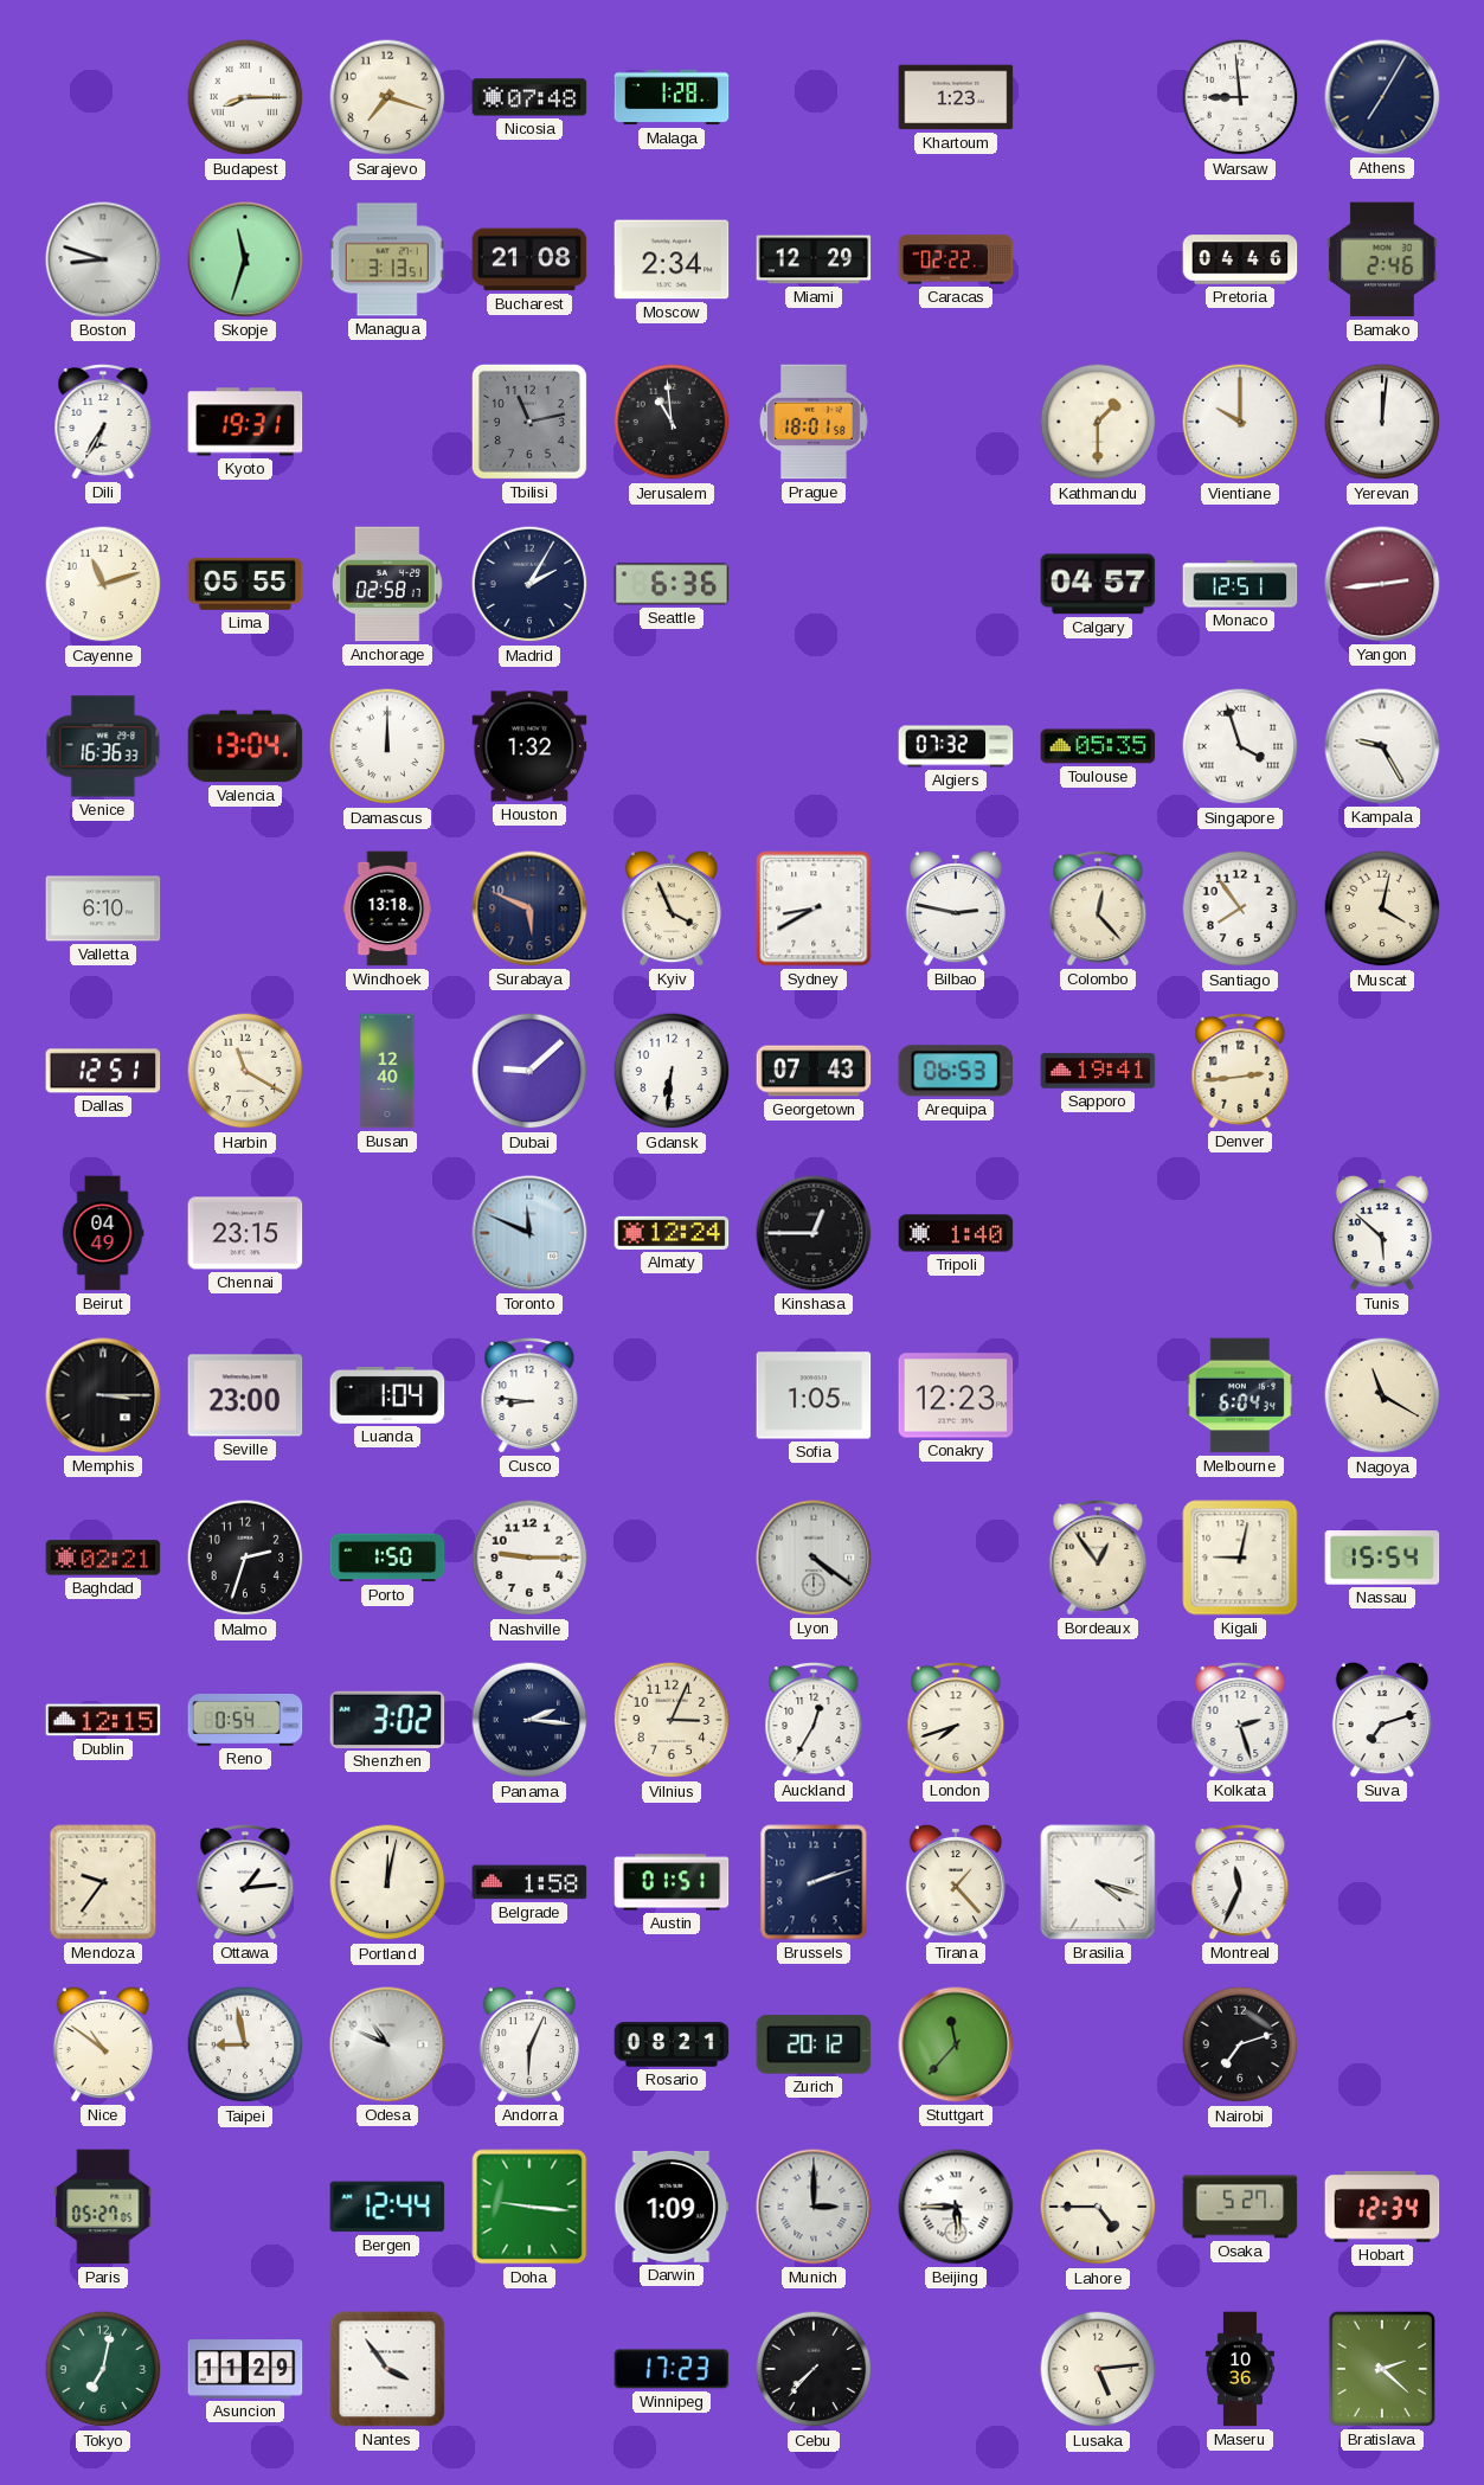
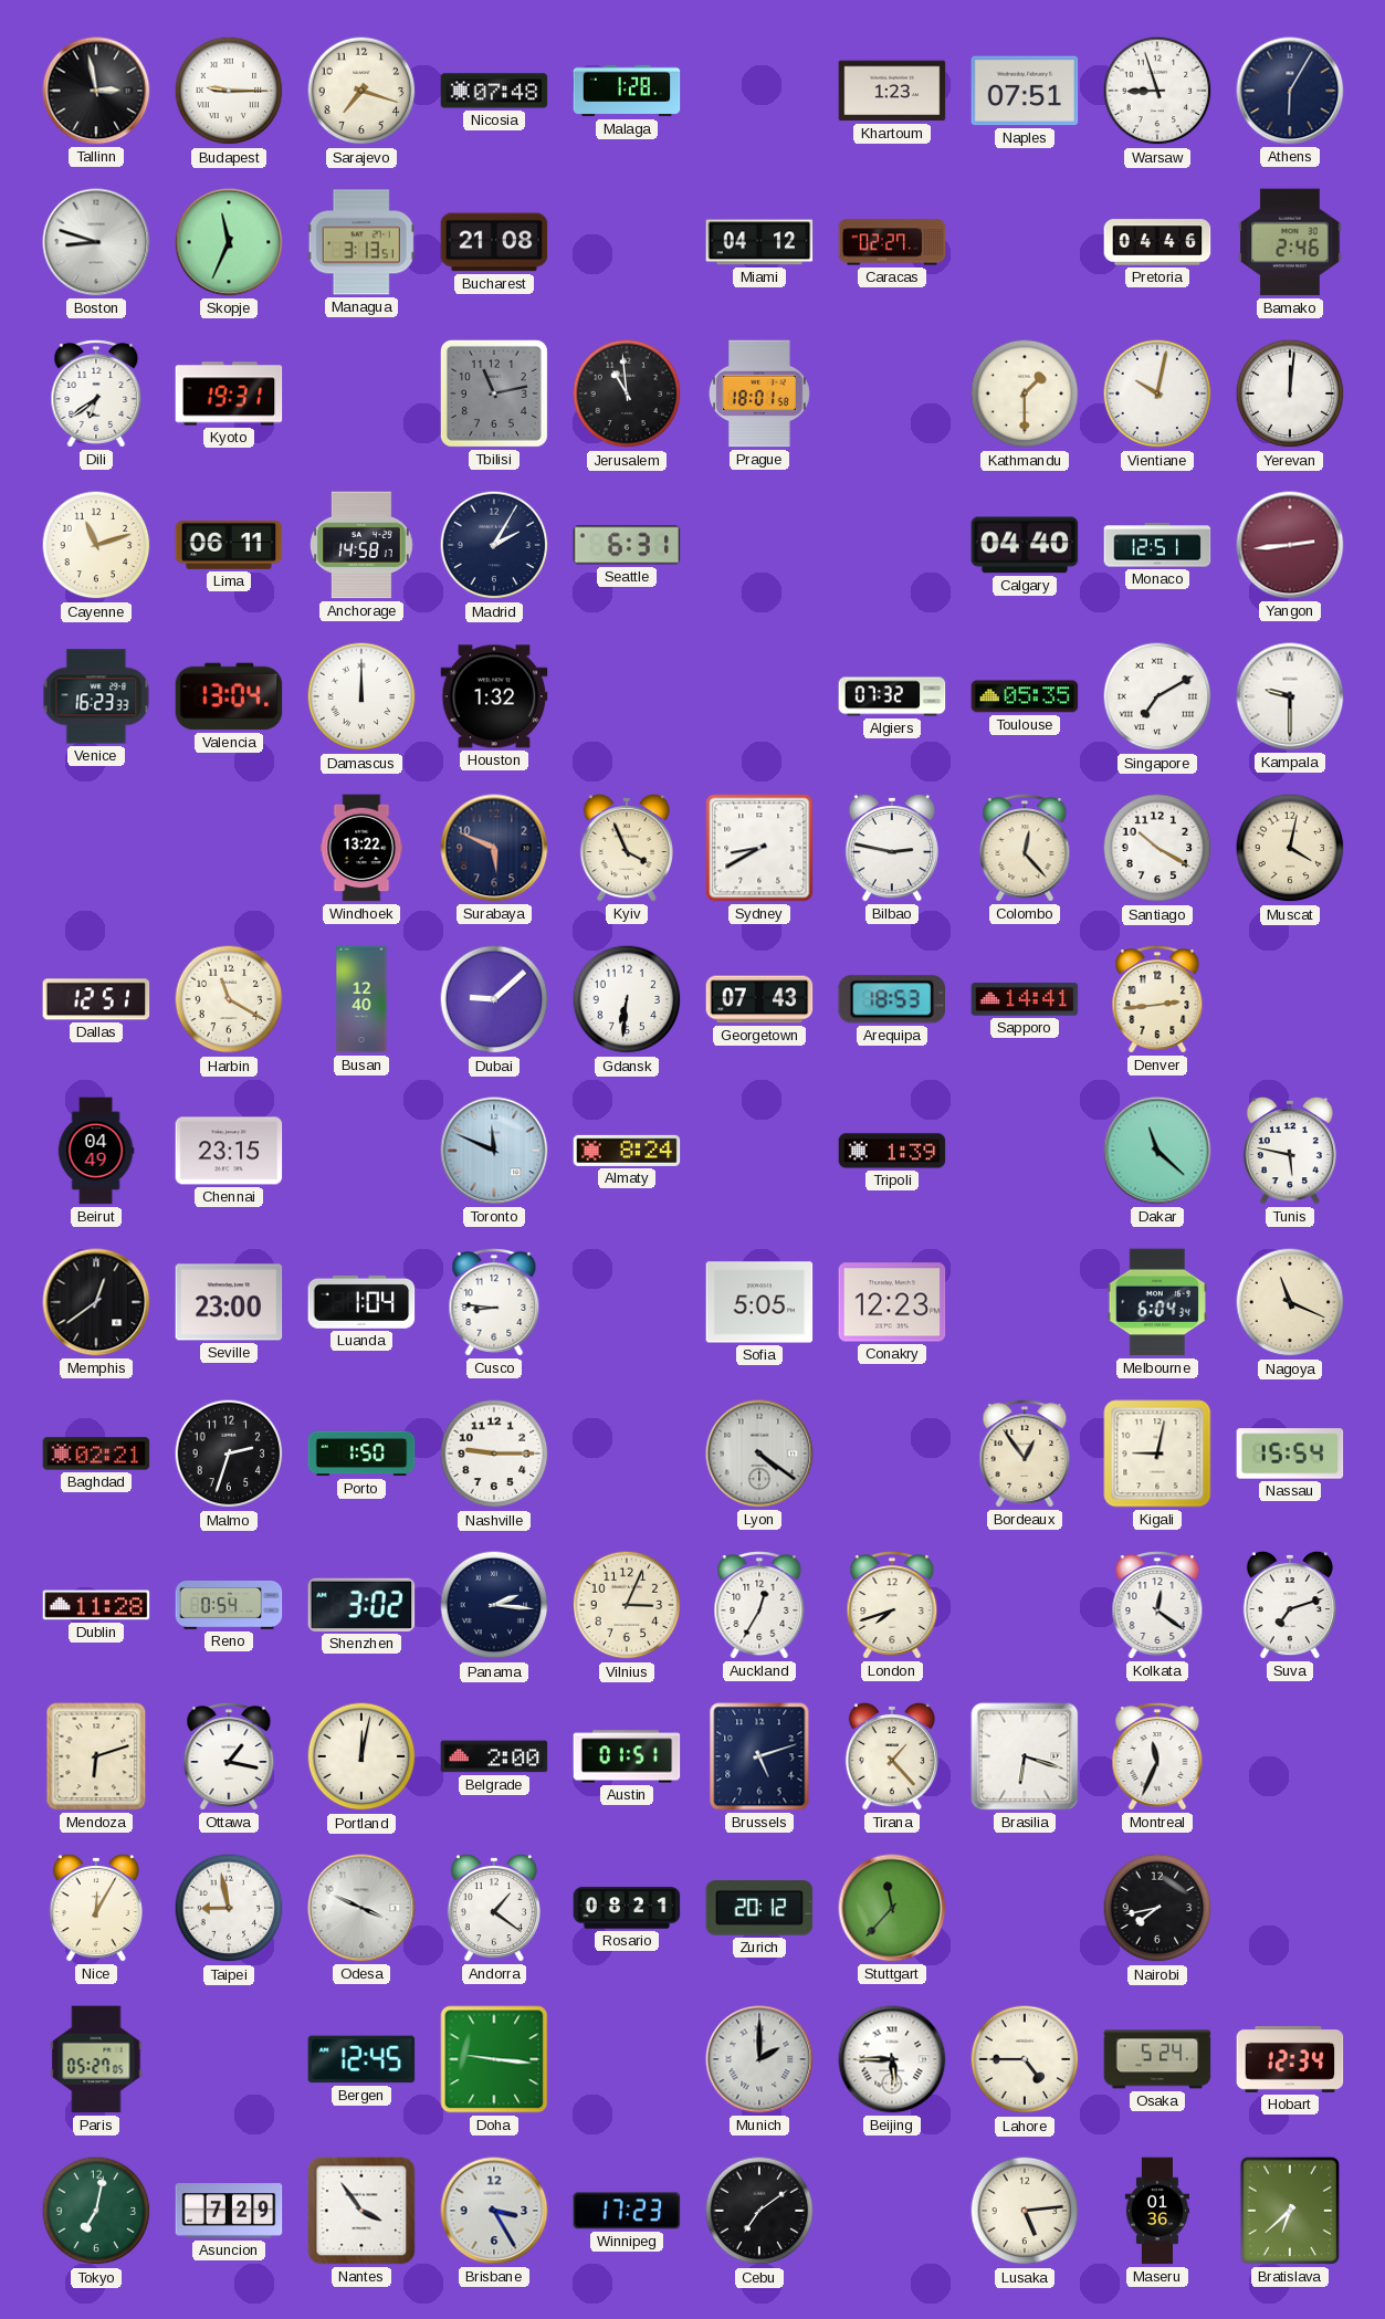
Tallinn: none -> 2:58 (96, 91)
Budapest: 8:15 -> 9:15 (229, 91)
Naples: none -> 07:51 (1025, 91)
Warsaw: 8:59 -> 8:57 (1157, 91)
Athens: 7:05 -> 6:05 (1290, 91)
Skopje: 11:33 -> 11:34 (229, 242)
Moscow: 2:34 -> none (672, 259)
Miami: 12:29 -> 04:12 (759, 242)
Caracas: 02:22 -> 02:27 (892, 242)
Dili: 6:35 -> 6:39 (96, 394)
Vientiane: 10:00 -> 10:02 (1157, 394)
Lima: 05:55 -> 06:11 (229, 545)
Anchorage: 02:58 -> 14:58 (363, 545)
Seattle: 6:36 -> 6:31 (627, 545)
Calgary: 04:57 -> 04:40 (1025, 545)
Venice: 16:36 -> 16:23 (96, 696)
Singapore: 3:57 -> 7:10 (1157, 696)
Kampala: 9:25 -> 9:30 (1290, 696)
Valletta: 6:10 -> none (103, 908)
Windhoek: 13:18 -> 13:22 (361, 848)
Santiago: 7:54 -> 10:20 (1157, 848)
Arequipa: 06:53 -> 18:53 (892, 999)
Sapporo: 19:41 -> 14:41 (1025, 999)
Almaty: 12:24 -> 8:24 (627, 1151)
Kinshasa: 12:45 -> none (814, 1233)
Tripoli: 1:40 -> 1:39 (892, 1151)
Dakar: none -> 11:22 (1157, 1151)
Tunis: 5:52 -> 5:47 (1290, 1151)
Memphis: 3:15 -> 12:39 (96, 1302)
Sofia: 1:05 -> 5:05 (759, 1302)
Nagoya: 11:20 -> 11:19 (1290, 1302)
Dublin: 12:15 -> 11:28 (96, 1605)
Kolkata: 2:27 -> 12:21 (1157, 1605)
Mendoza: 9:36 -> 6:12 (96, 1756)
Ottawa: 1:14 -> 1:17 (229, 1756)
Belgrade: 1:58 -> 2:00 (494, 1756)
Brussels: 2:12 -> 5:12 (759, 1756)
Brasilia: 4:18 -> 6:18 (1025, 1756)
Nice: 10:51 -> 12:05 (96, 1908)
Odesa: 10:49 -> 3:49 (361, 1908)
Andorra: 6:04 -> 1:21 (494, 1908)
Nairobi: 7:12 -> 7:43 (1157, 1908)
Bergen: 12:44 -> 12:45 (361, 2059)
Darwin: 1:09 -> none (672, 2207)
Munich: 3:00 -> 2:00 (759, 2059)
Osaka: 5:27 -> 5:24 (1157, 2059)
Asuncion: 11:29 -> 7:29 (229, 2211)
Brisbane: none -> 3:25 (494, 2211)
Cebu: 7:37 -> 7:09 (759, 2211)
Maseru: 10:36 -> 01:36 (1157, 2211)
Bratislava: 2:22 -> 6:38 (1290, 2211)
